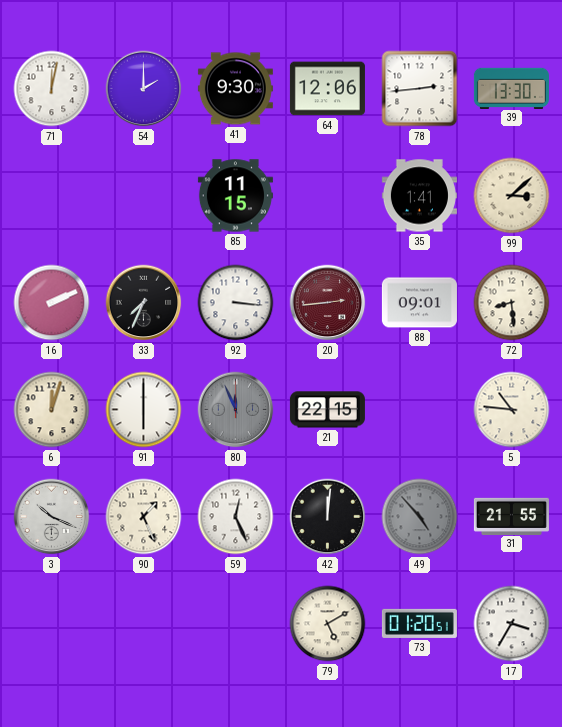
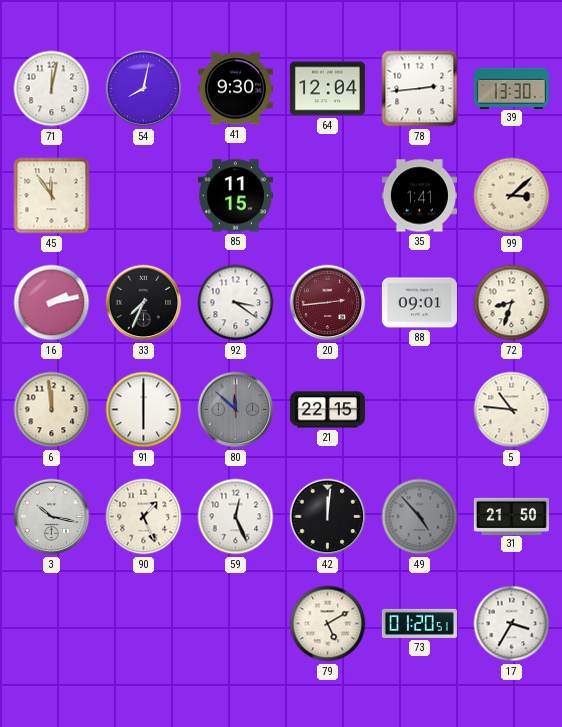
54: 2:00 -> 8:02 (144, 89)
64: 12:06 -> 12:04 (327, 89)
45: none -> 11:54 (52, 196)
16: 2:11 -> 2:13 (52, 303)
92: 3:16 -> 3:21 (236, 303)
72: 8:29 -> 8:33 (512, 303)
6: 12:03 -> 11:59 (52, 410)
80: 11:56 -> 11:52 (236, 410)
3: 10:19 -> 10:17 (52, 517)
31: 21:55 -> 21:50 (511, 516)
